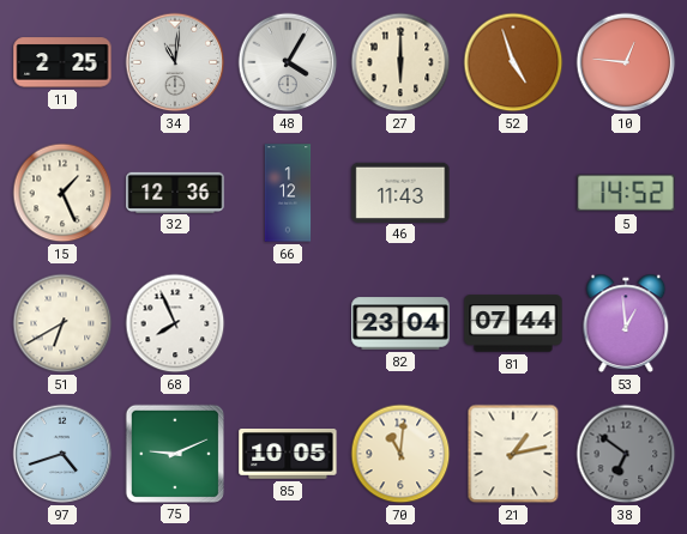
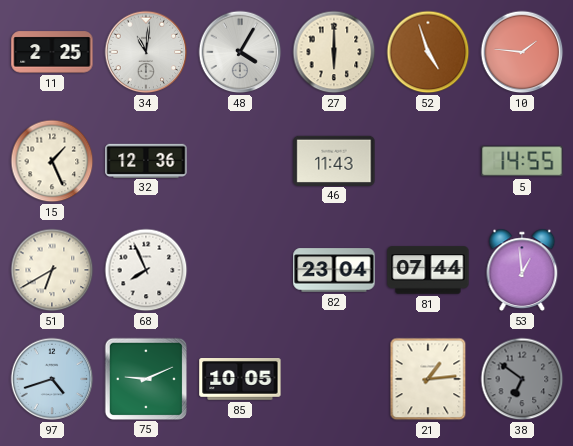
10: 12:46 -> 1:46 (522, 52)
66: 1:12 -> none (288, 193)
5: 14:52 -> 14:55 (522, 161)
70: 11:01 -> none (400, 454)
21: 1:13 -> 1:14 (428, 379)
